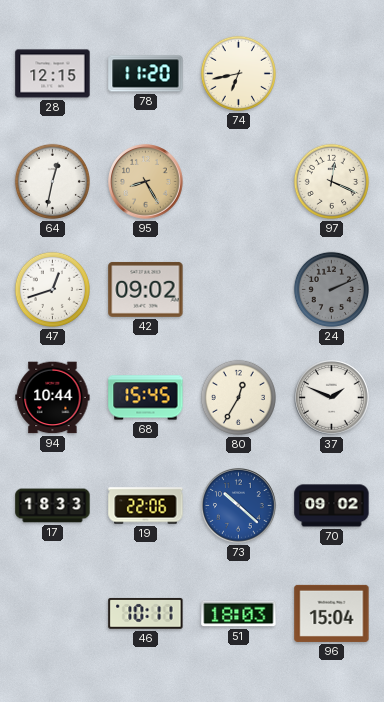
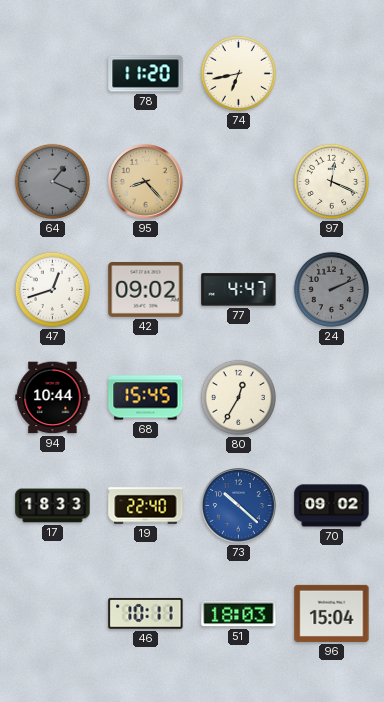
28: 12:15 -> none (53, 74)
64: 12:32 -> 1:19 (52, 181)
64 dial: white -> grey (52, 181)
95: 8:25 -> 8:23 (146, 182)
77: none -> 4:47 (239, 290)
37: 1:49 -> none (332, 398)
19: 22:06 -> 22:40 (146, 506)
